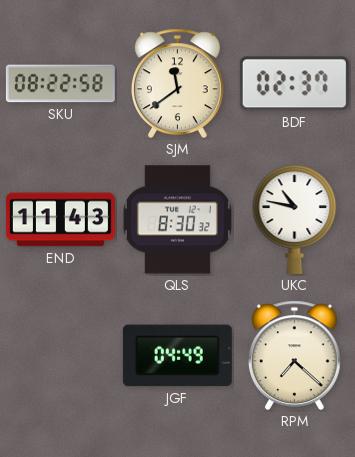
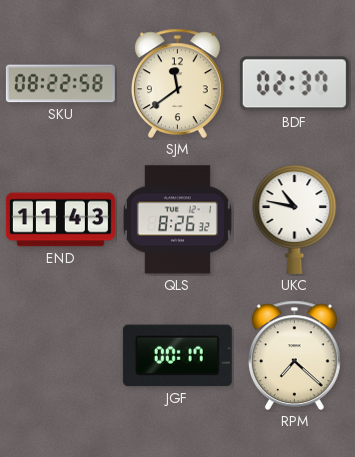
QLS: 8:30 -> 8:26 (177, 220)
JGF: 04:49 -> 00:17 (177, 356)
